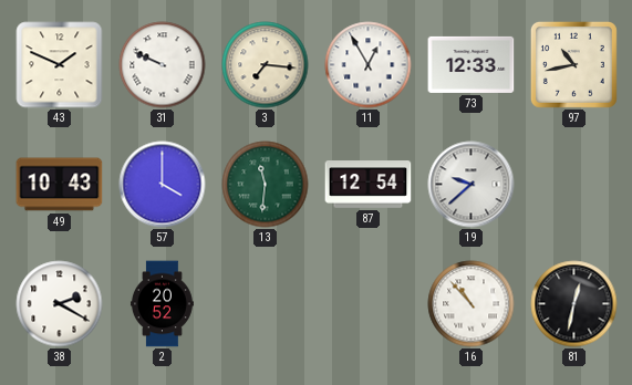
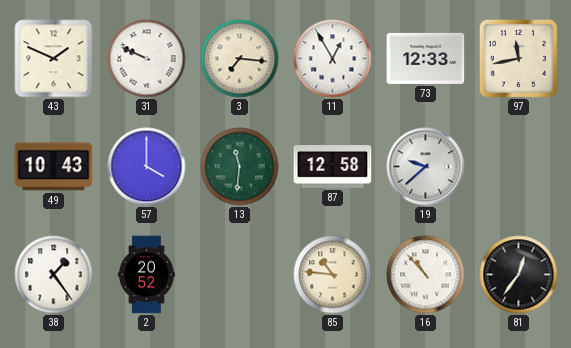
97: 10:43 -> 11:43 (518, 58)
87: 12:54 -> 12:58 (333, 167)
38: 2:20 -> 1:24 (54, 275)
85: none -> 10:46 (333, 275)
81: 12:32 -> 12:36 (519, 275)
